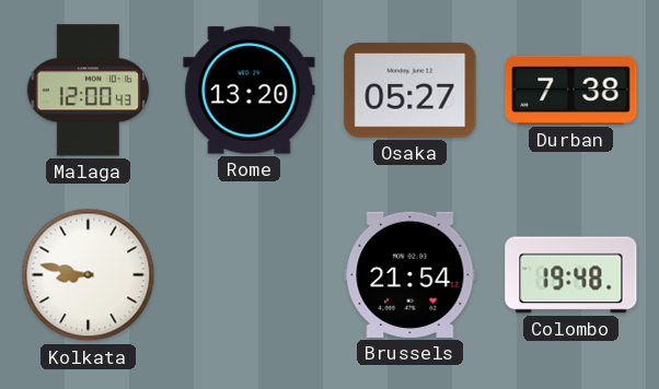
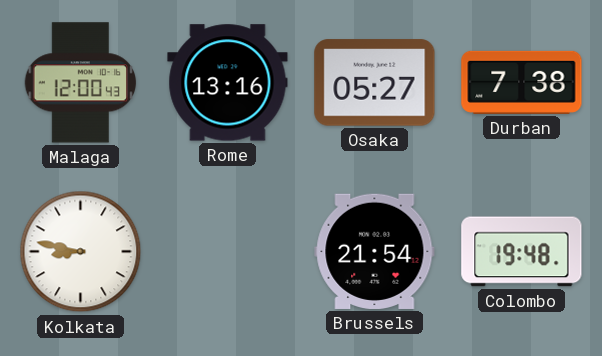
Rome: 13:20 -> 13:16 (228, 83)
